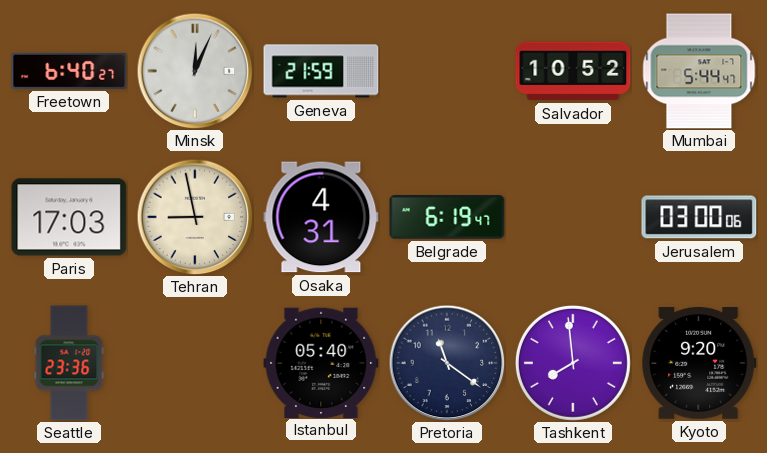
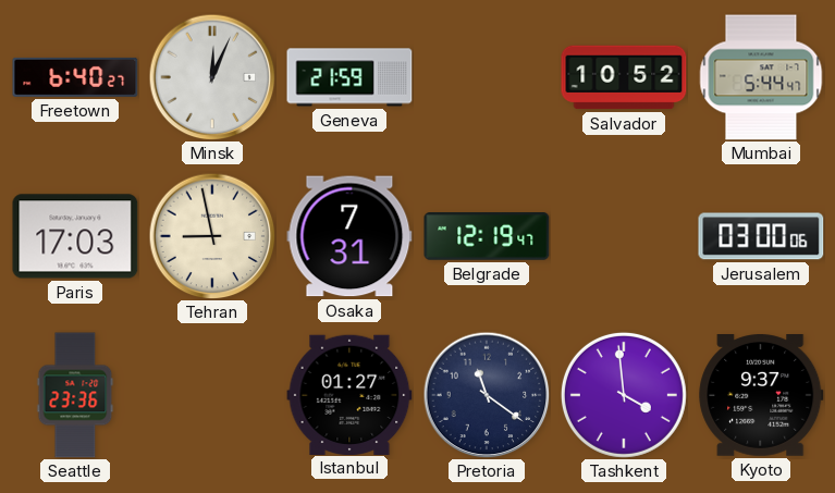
Osaka: 4:31 -> 7:31 (349, 236)
Belgrade: 6:19 -> 12:19 (487, 236)
Istanbul: 05:40 -> 01:27 (349, 394)
Tashkent: 7:59 -> 3:59 (624, 395)
Kyoto: 9:20 -> 9:37 (761, 396)
